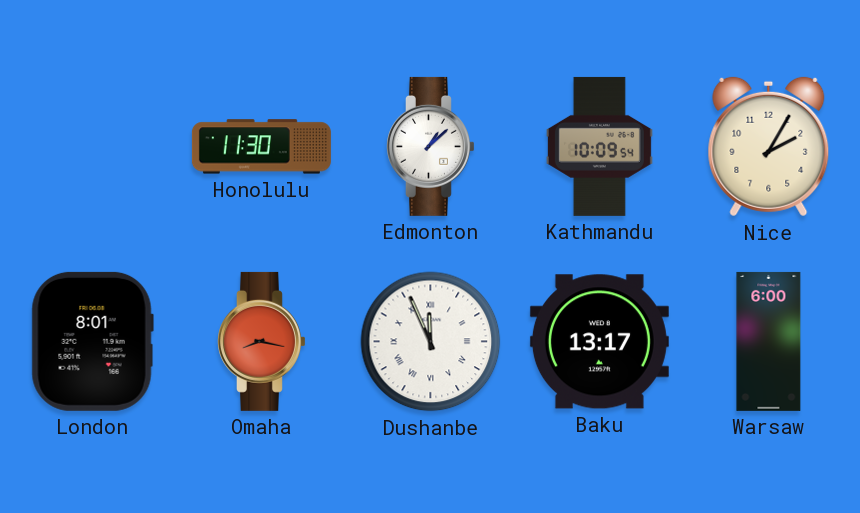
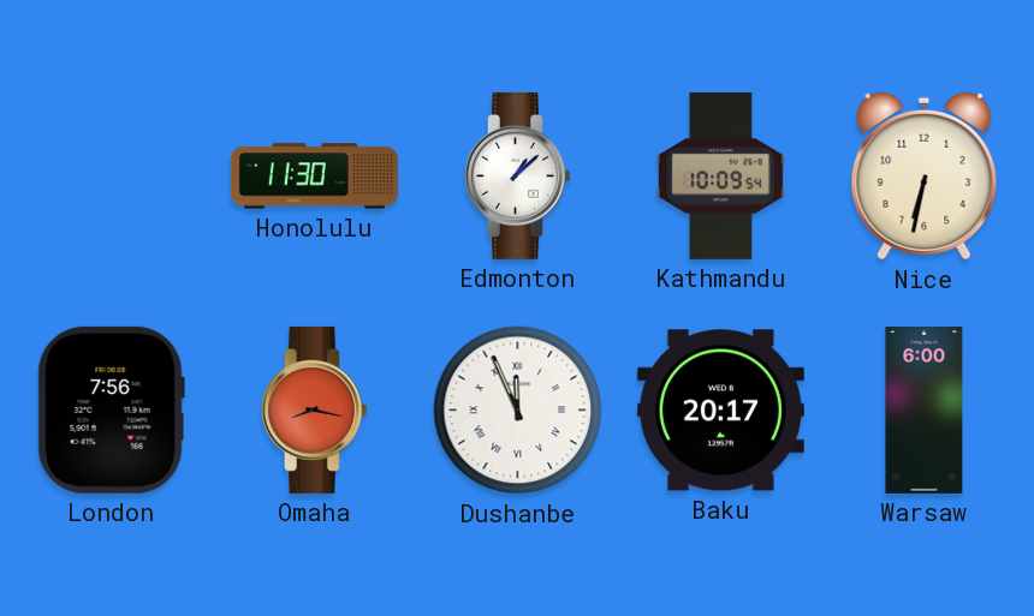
Nice: 2:05 -> 6:32 (925, 177)
London: 8:01 -> 7:56 (111, 409)
Baku: 13:17 -> 20:17 (720, 411)
